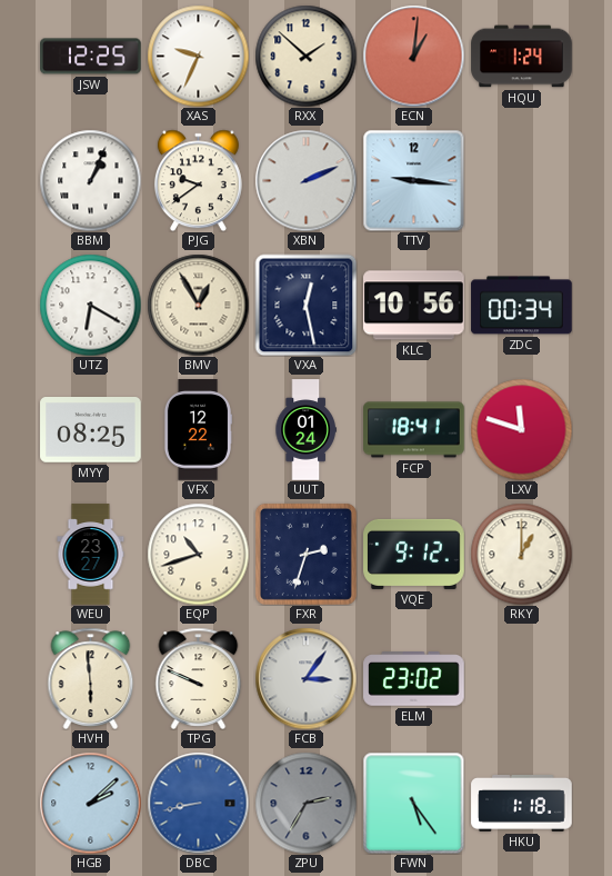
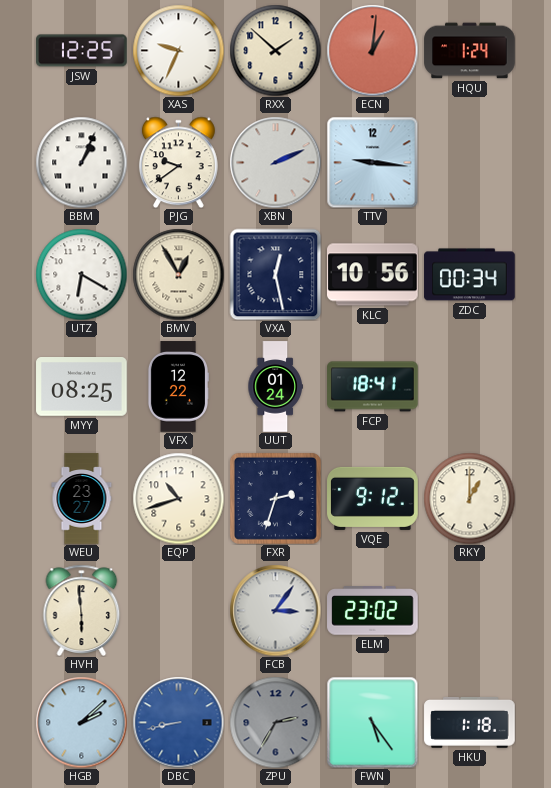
LXV: 11:48 -> none (521, 429)
TPG: 9:49 -> none (199, 678)
